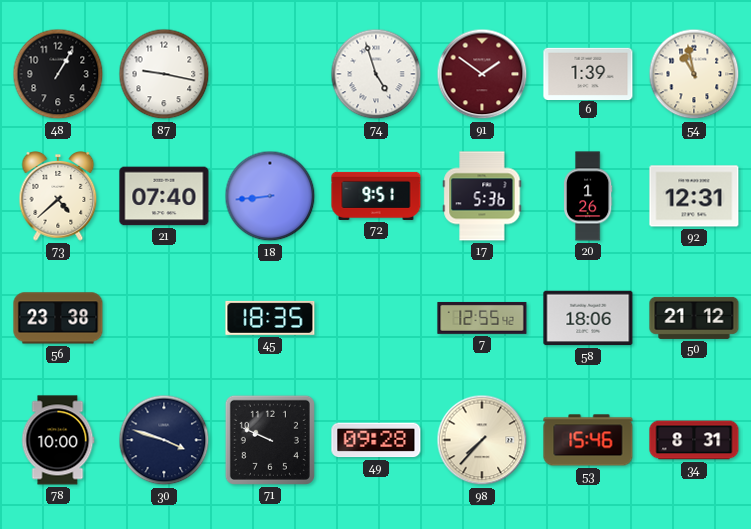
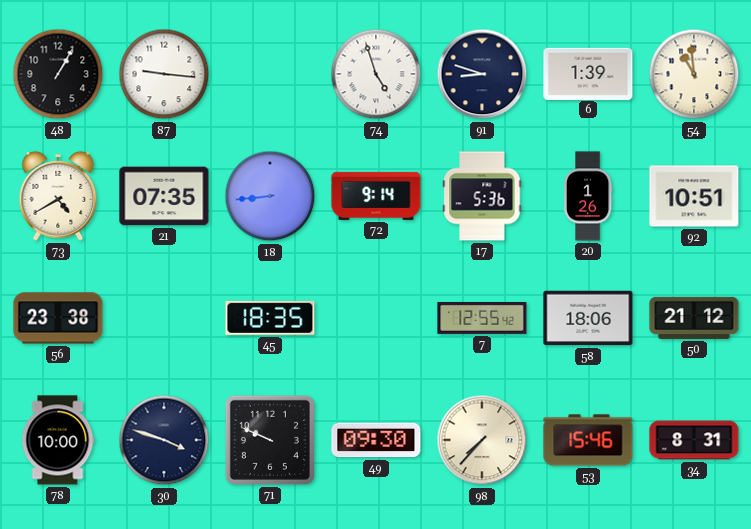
87: 9:17 -> 9:16 (164, 74)
91: 1:51 -> 8:48 (482, 74)
91 dial: burgundy -> navy (482, 74)
54: 10:58 -> 10:59 (694, 74)
73: 4:38 -> 4:40 (58, 197)
21: 07:40 -> 07:35 (164, 196)
72: 9:51 -> 9:14 (376, 196)
92: 12:31 -> 10:51 (694, 196)
49: 09:28 -> 09:30 (376, 440)
